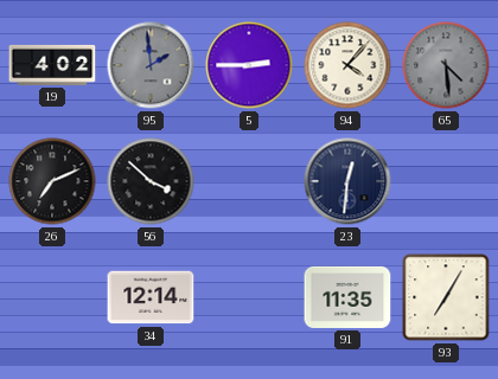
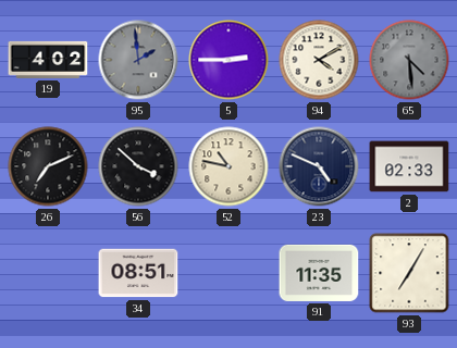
94: 4:07 -> 4:10 (319, 60)
52: none -> 10:47 (228, 166)
23: 12:31 -> 4:49 (319, 166)
2: none -> 02:33 (409, 166)
34: 12:14 -> 08:51 (138, 273)
